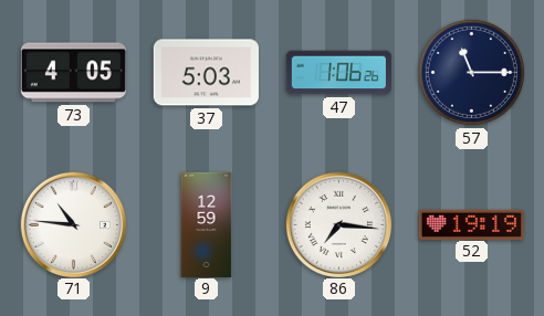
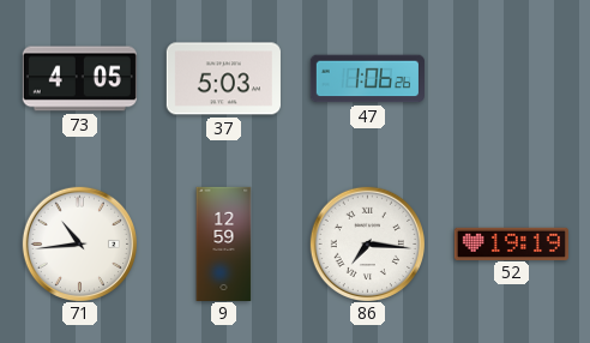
57: 11:15 -> none (471, 72)
71: 10:46 -> 10:44 (79, 243)
